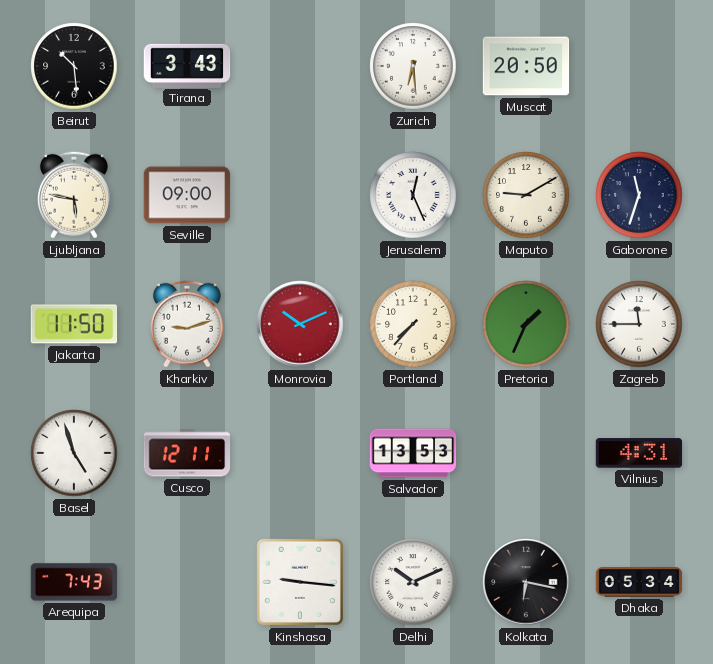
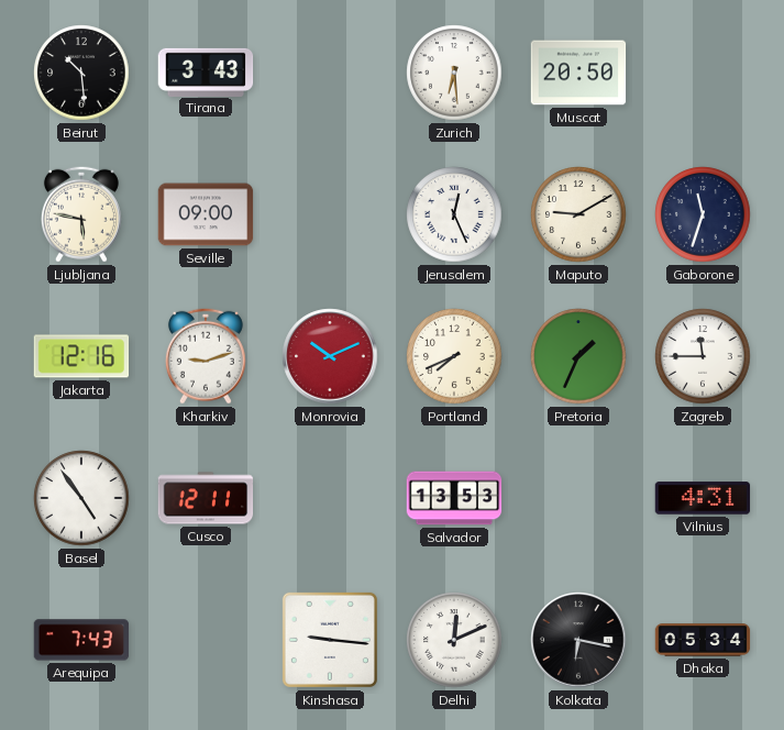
Jakarta: 11:50 -> 12:16 (81, 356)
Portland: 7:37 -> 7:41 (454, 356)
Basel: 4:57 -> 4:54 (81, 498)
Delhi: 10:11 -> 12:11 (454, 640)
